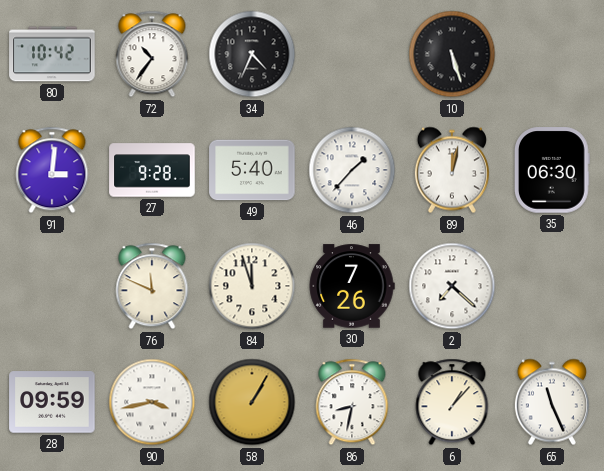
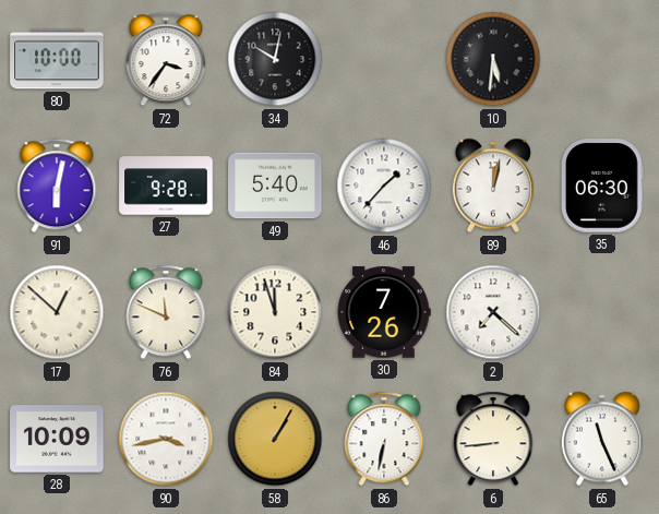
80: 10:42 -> 10:00 (57, 59)
72: 10:36 -> 3:36 (166, 59)
34: 4:34 -> 10:02 (275, 59)
10: 5:27 -> 5:31 (493, 59)
91: 3:01 -> 6:02 (57, 186)
17: none -> 12:52 (57, 312)
28: 09:59 -> 10:09 (57, 439)
86: 8:32 -> 6:32 (384, 439)
6: 1:07 -> 8:44 (493, 439)
